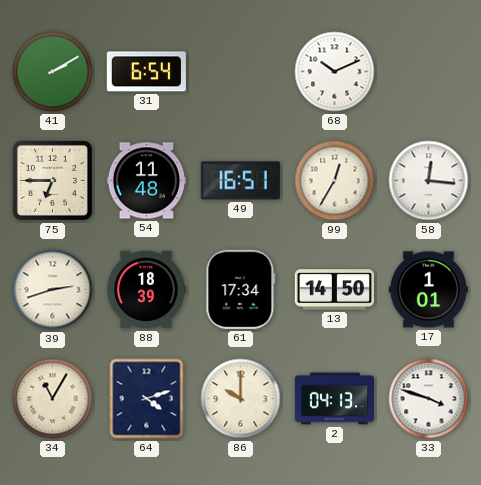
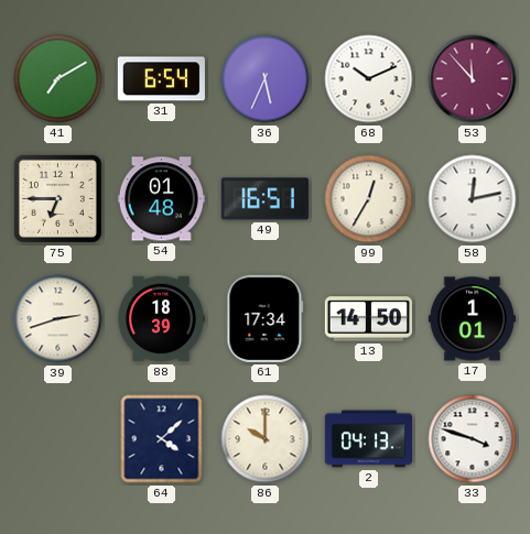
41: 2:10 -> 7:10 (58, 79)
36: none -> 5:34 (266, 79)
53: none -> 11:53 (473, 79)
54: 11:48 -> 01:48 (161, 199)
58: 12:16 -> 12:13 (473, 199)
34: 11:05 -> none (53, 399)
64: 4:12 -> 4:08 (162, 439)
